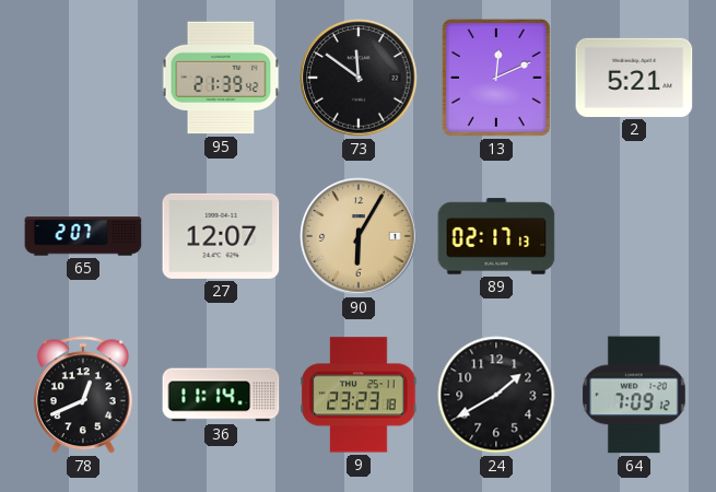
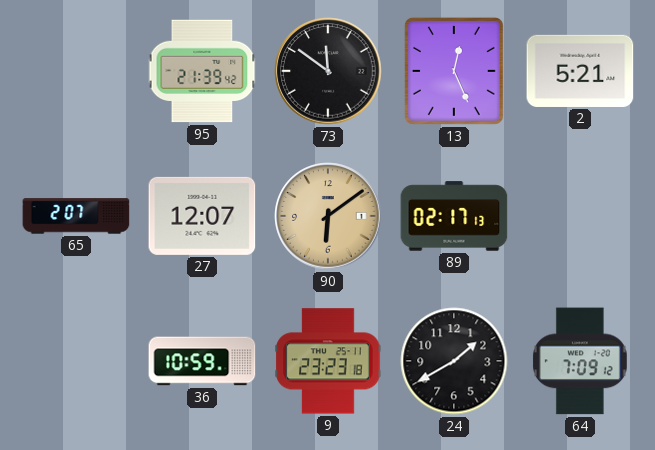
13: 12:11 -> 12:26 (454, 71)
90: 6:05 -> 6:09 (328, 216)
78: 12:41 -> none (83, 396)
36: 11:14 -> 10:59 (202, 361)
